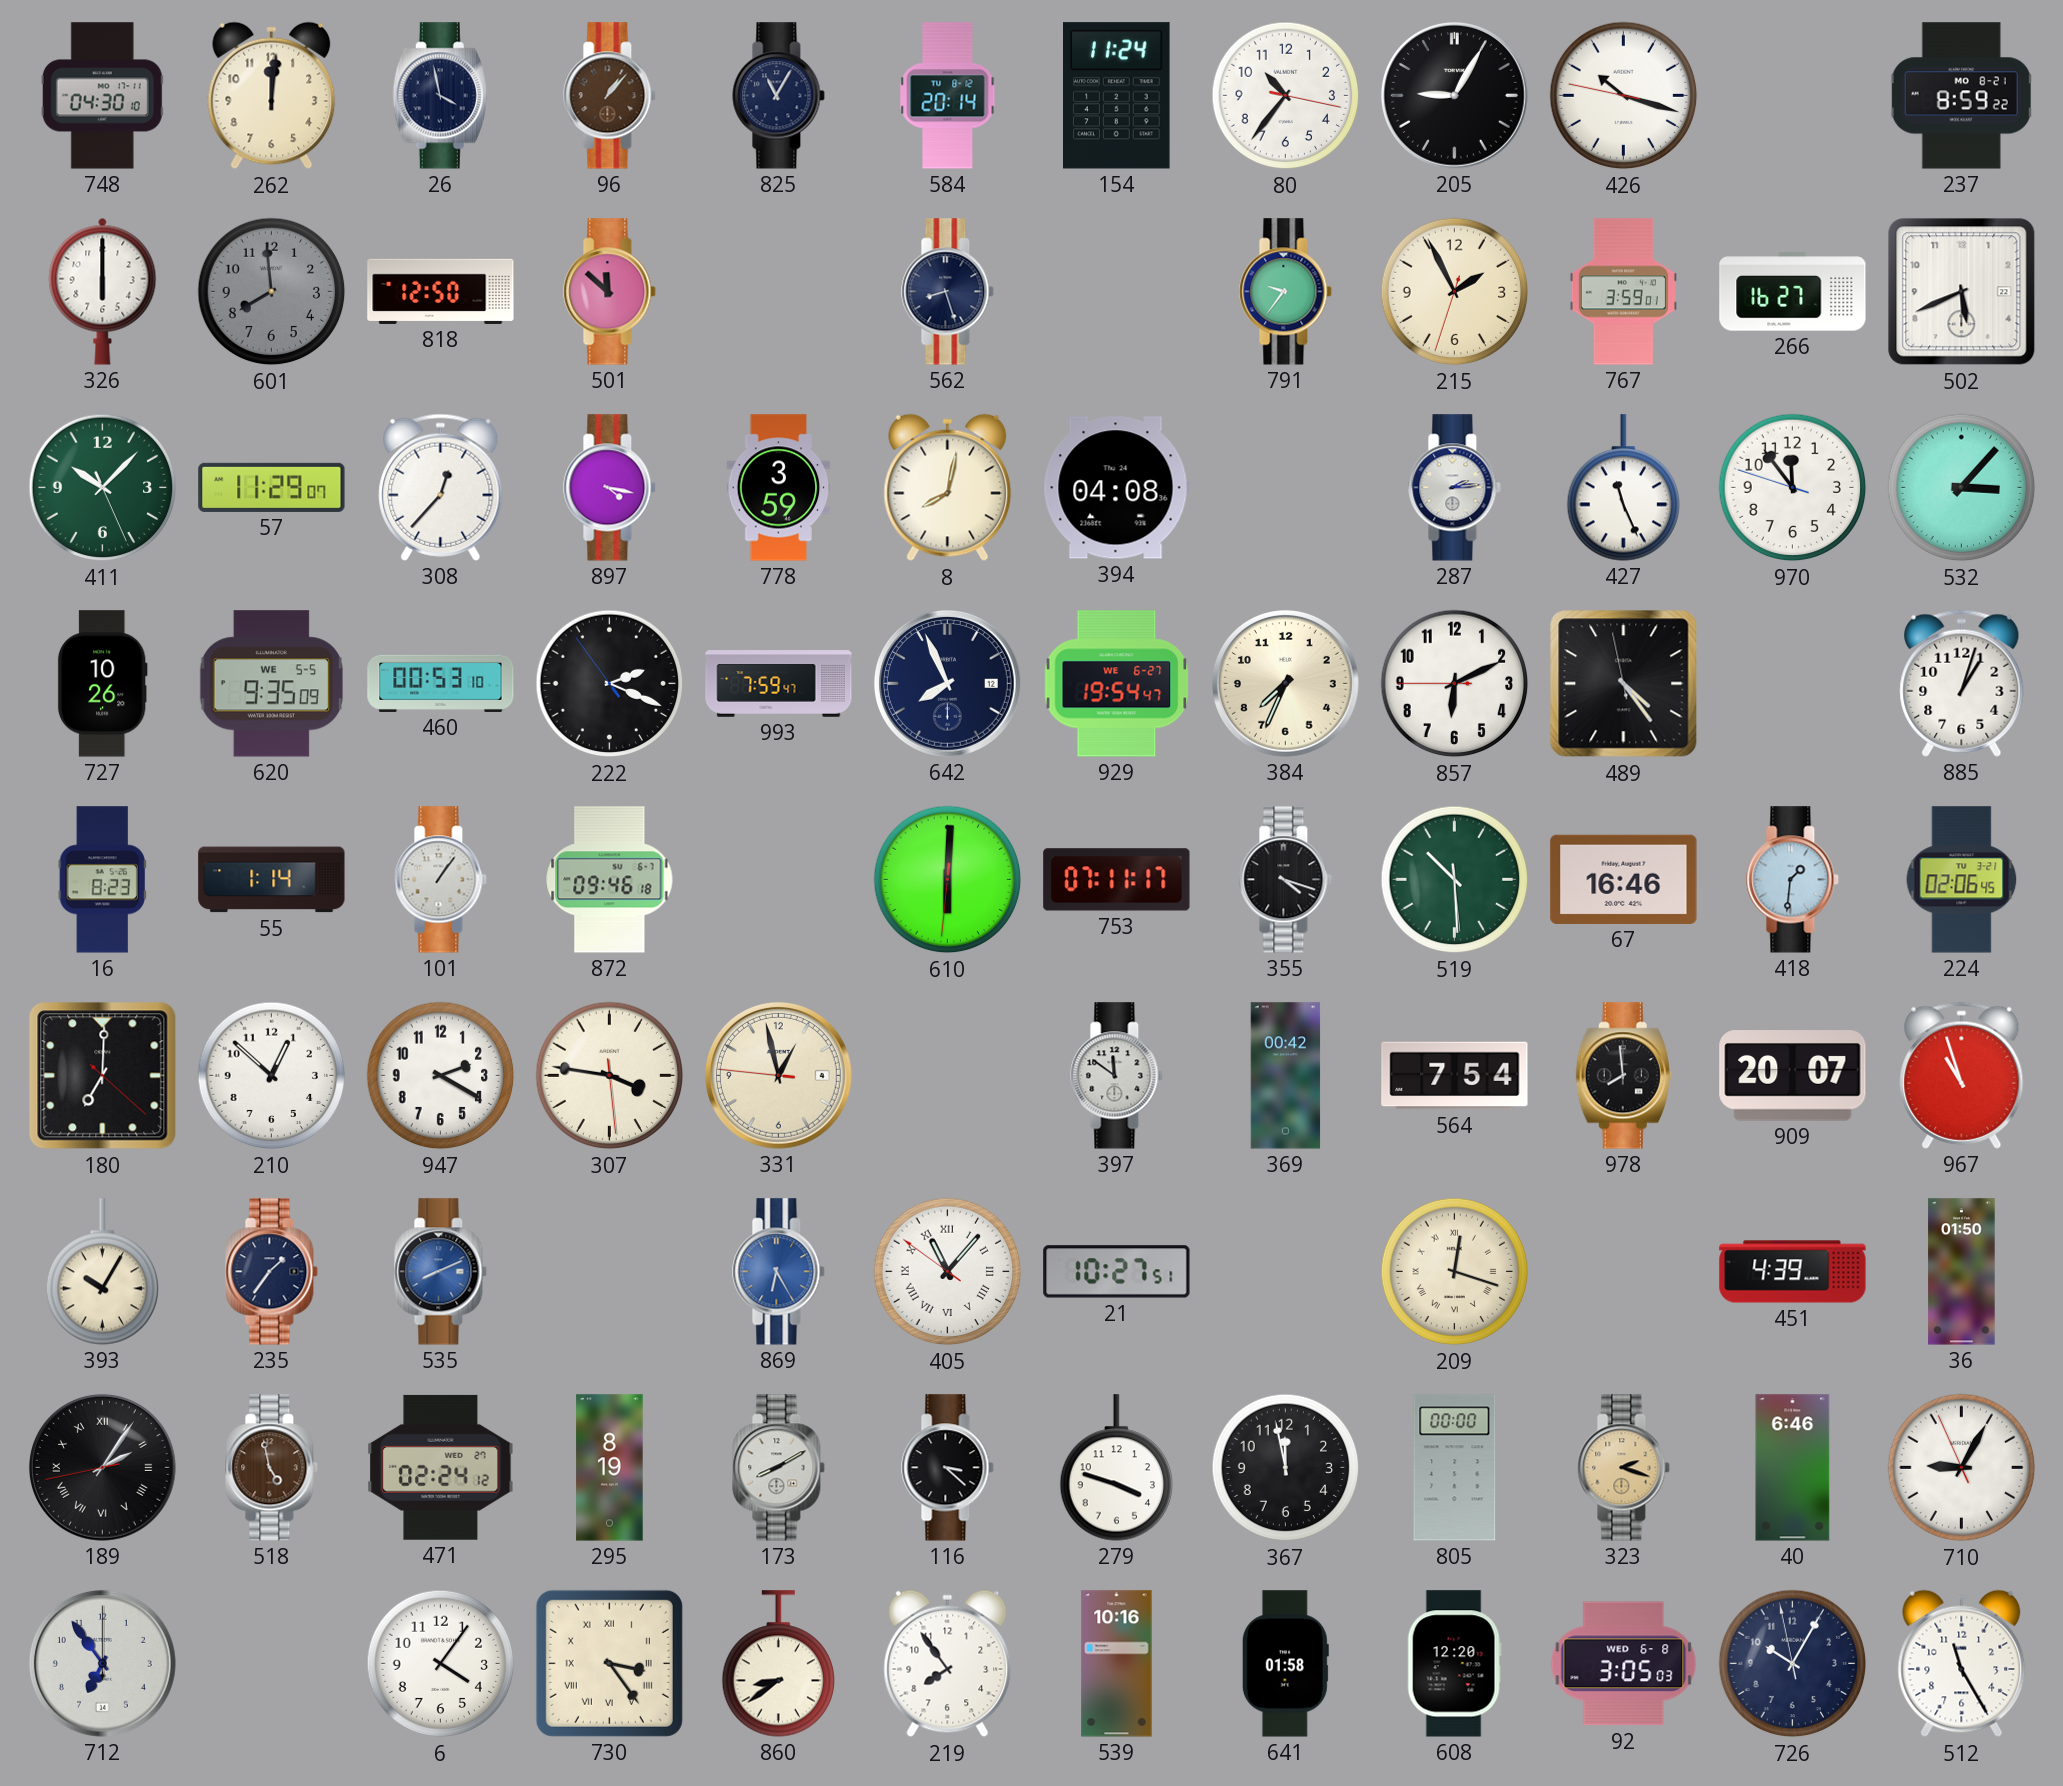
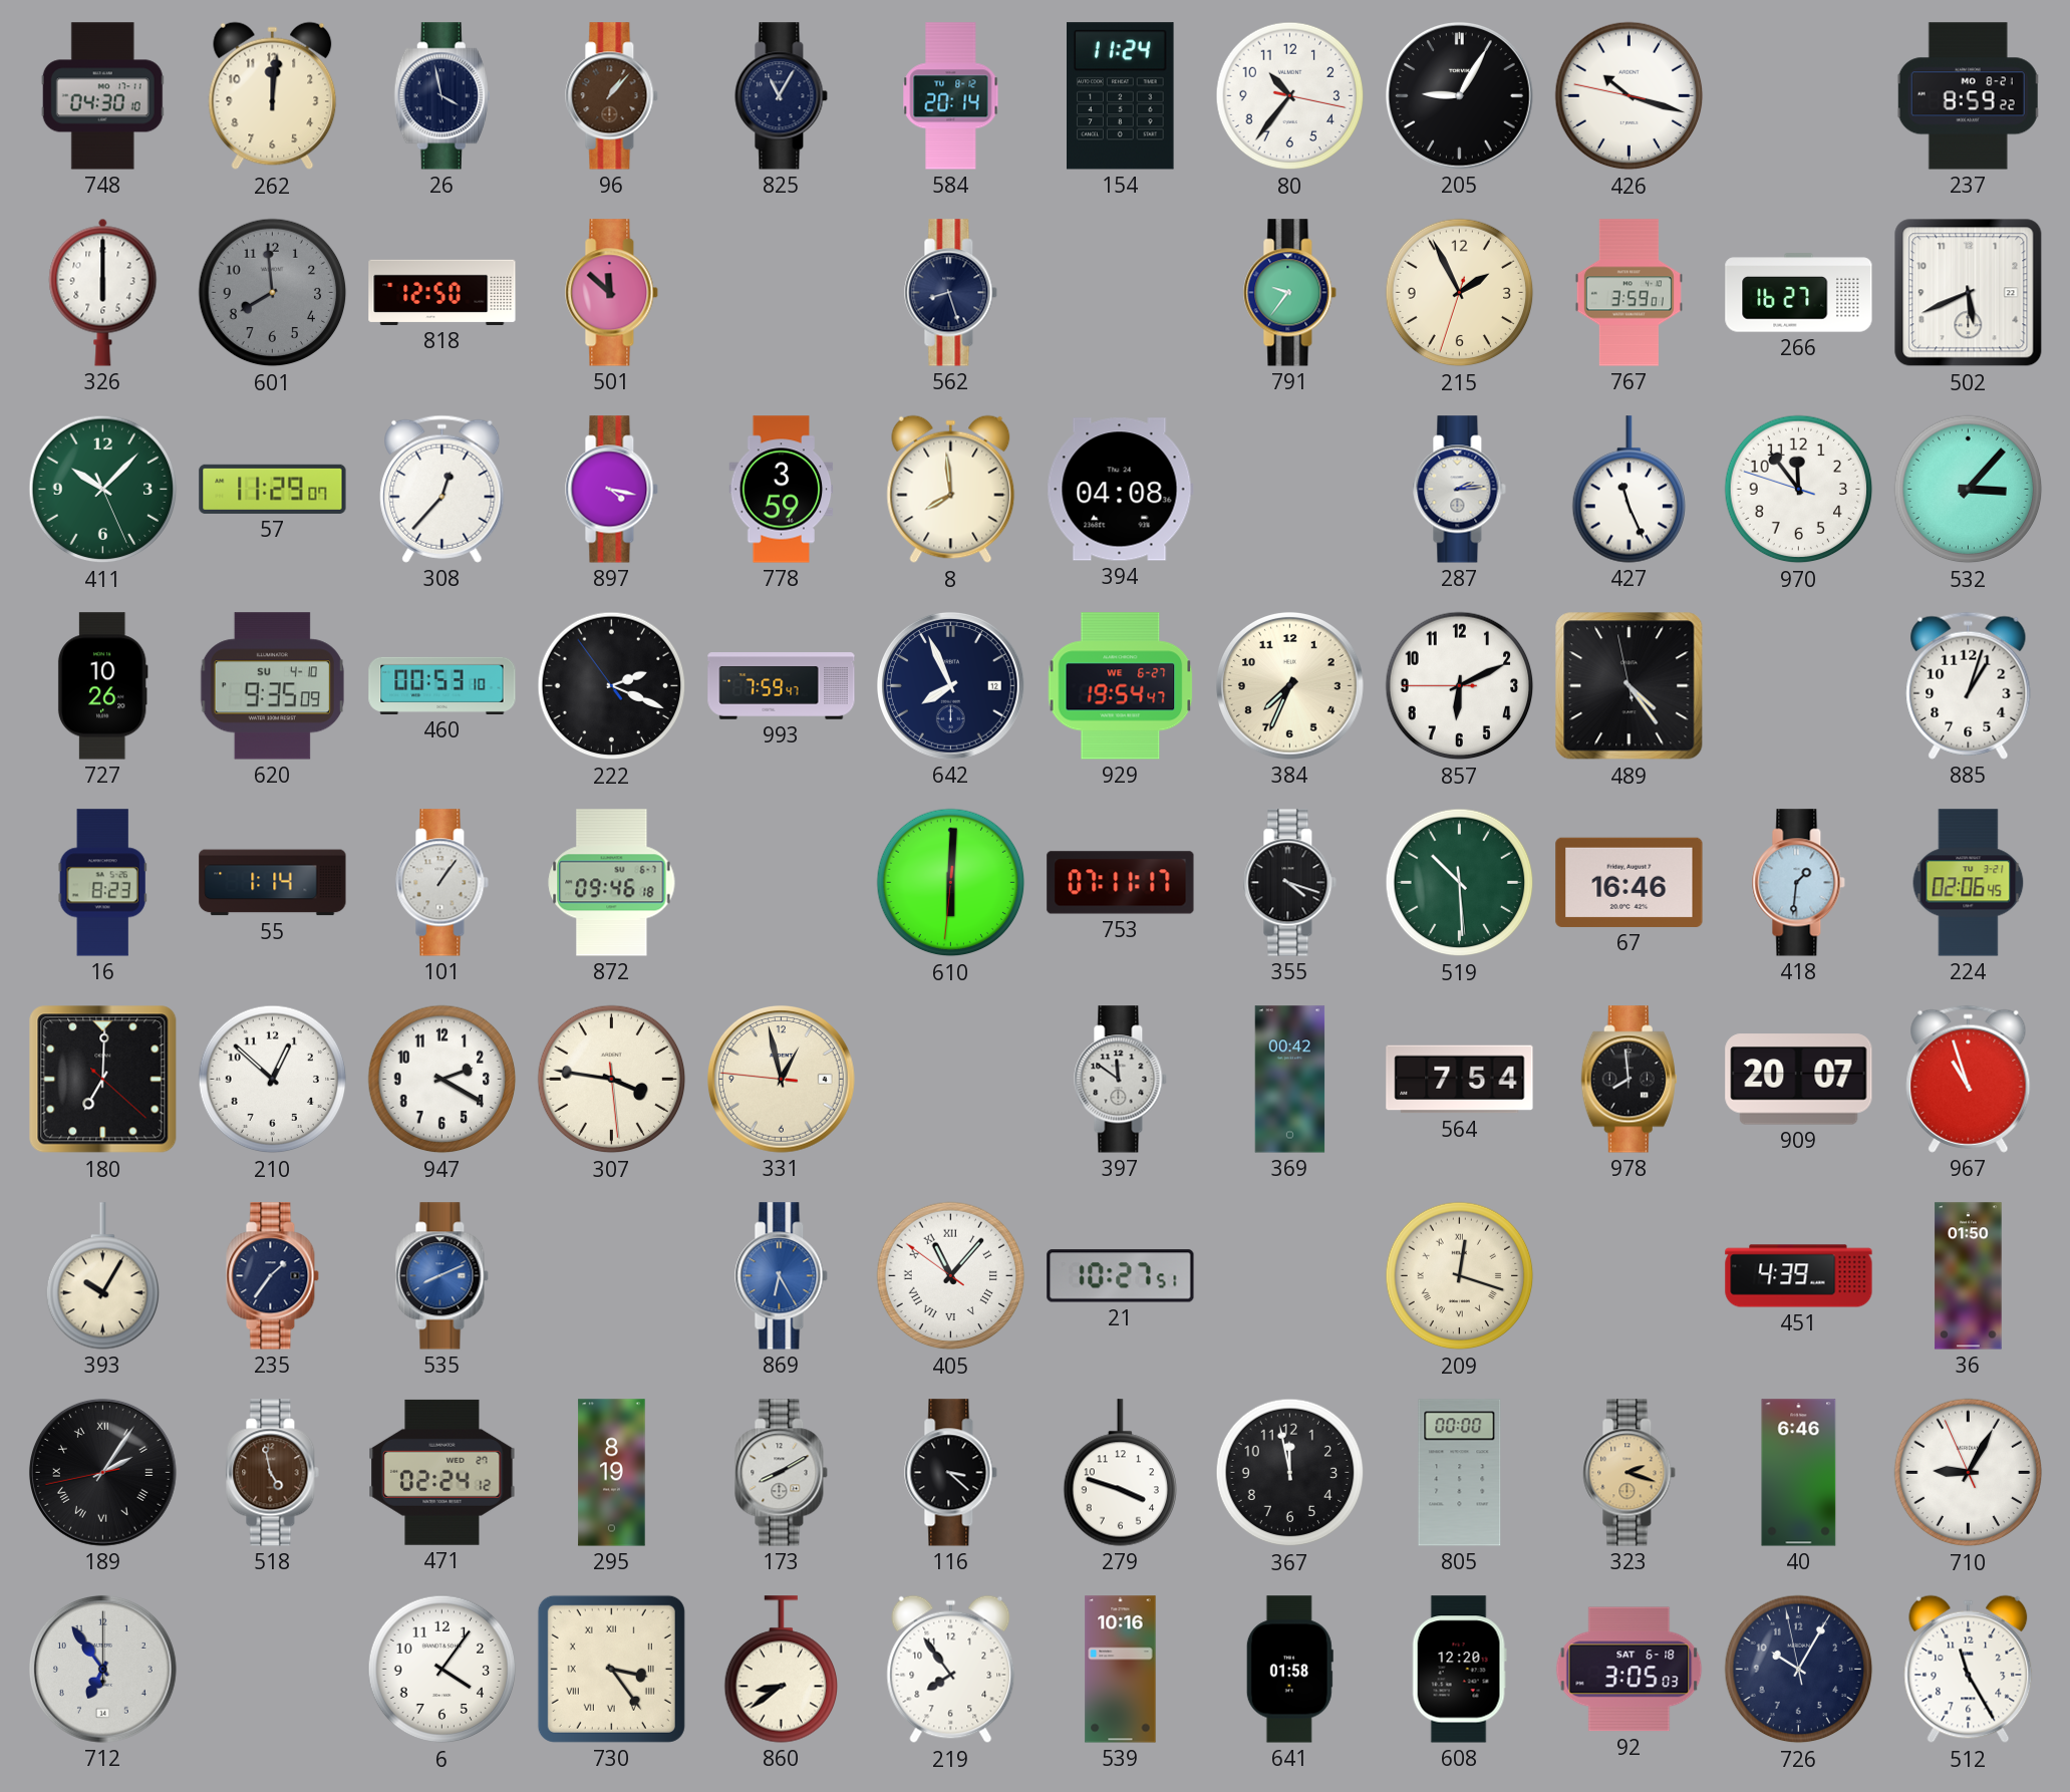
8: 8:02 -> 7:59 (951, 490)
620 date: WE 5-5 -> SU 4-10 (272, 686)
92 date: WED 6-8 -> SAT 6-18 (1630, 1670)
